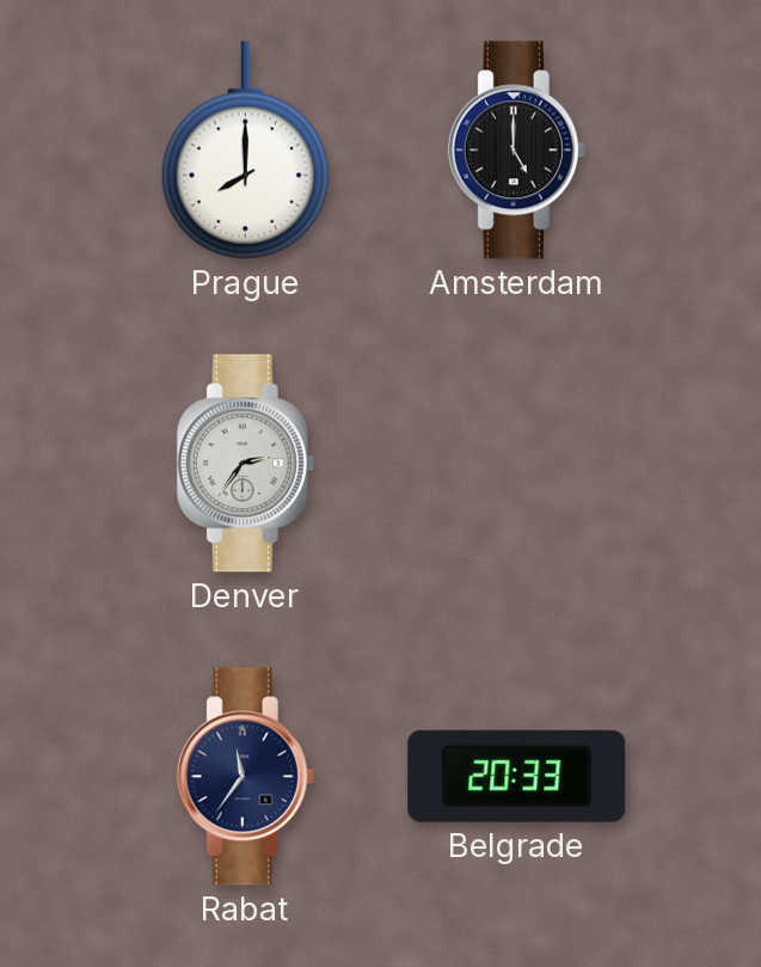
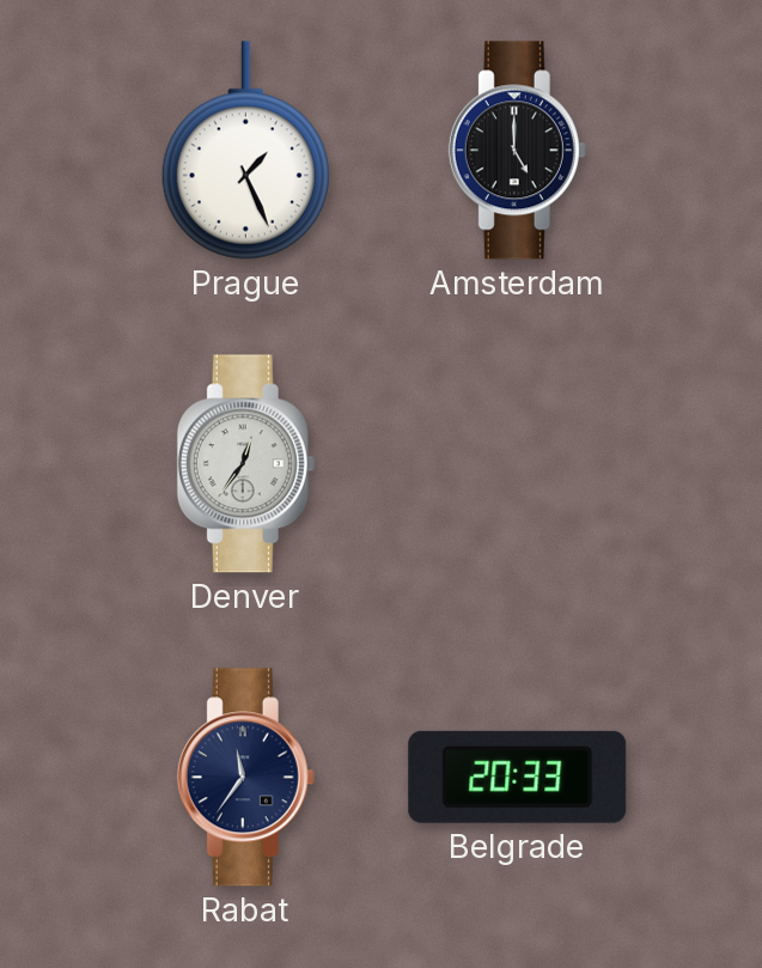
Prague: 8:00 -> 1:26 (245, 151)
Denver: 2:36 -> 12:36 (245, 464)
